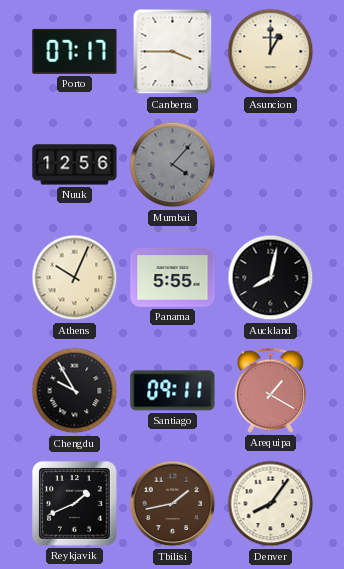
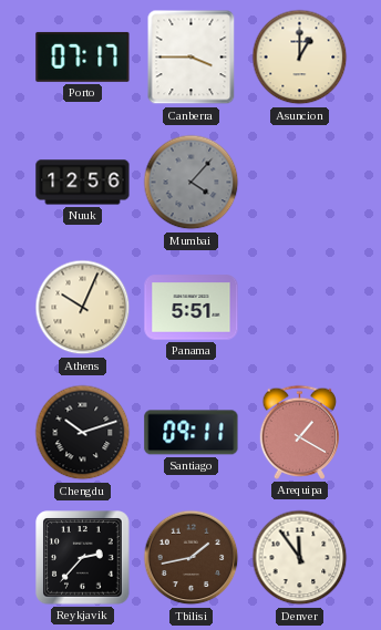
Panama: 5:55 -> 5:51 (192, 308)
Auckland: 8:02 -> none (271, 278)
Chengdu: 9:55 -> 10:12 (83, 433)
Reykjavik: 1:41 -> 2:37 (83, 558)
Denver: 8:06 -> 11:54 (300, 558)
